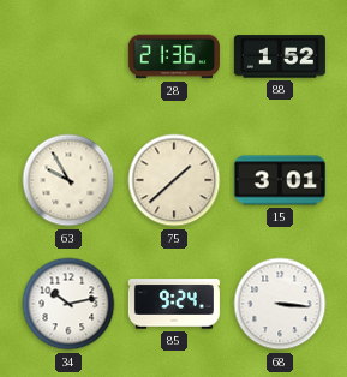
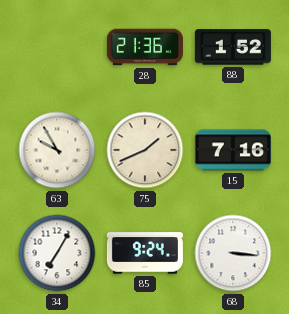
75: 1:38 -> 1:41 (145, 150)
15: 3:01 -> 7:16 (233, 150)
34: 10:13 -> 7:05 (57, 253)
